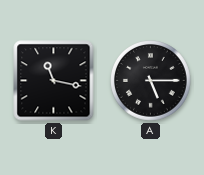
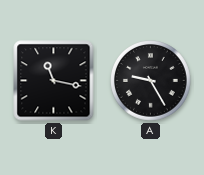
A: 5:15 -> 9:25 (151, 81)
